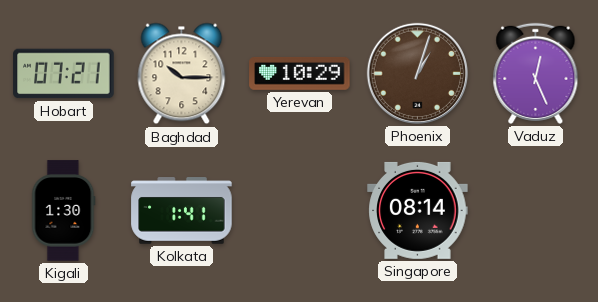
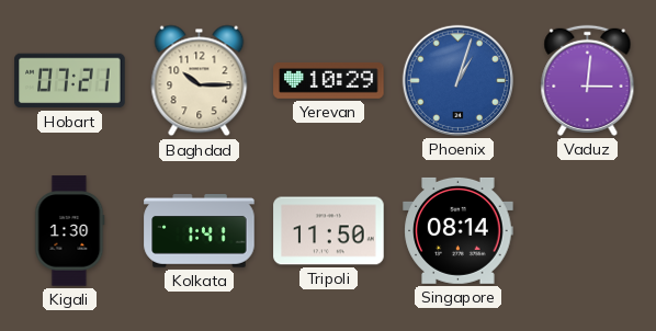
Phoenix dial: brown -> blue (457, 80)
Vaduz: 12:26 -> 3:01 (588, 80)
Tripoli: none -> 11:50 (329, 231)
